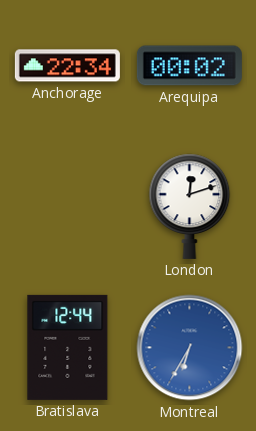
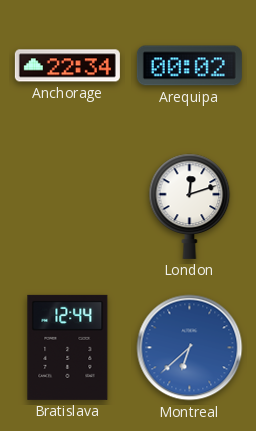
Montreal: 6:35 -> 6:38 (190, 348)
